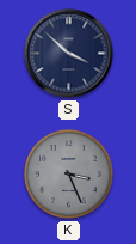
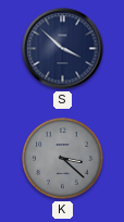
K: 3:26 -> 3:22 (63, 159)
